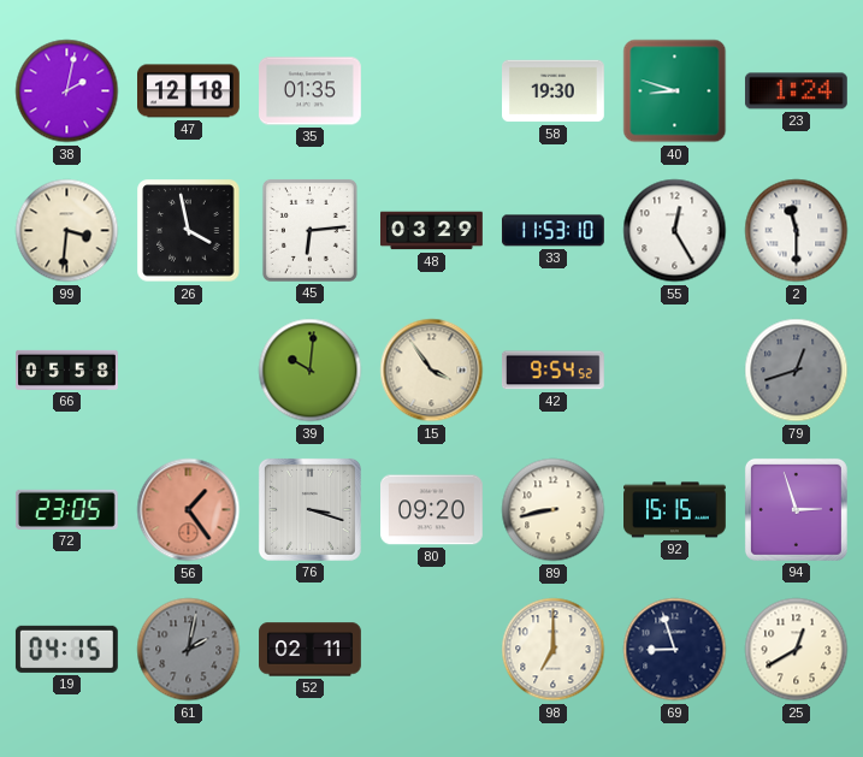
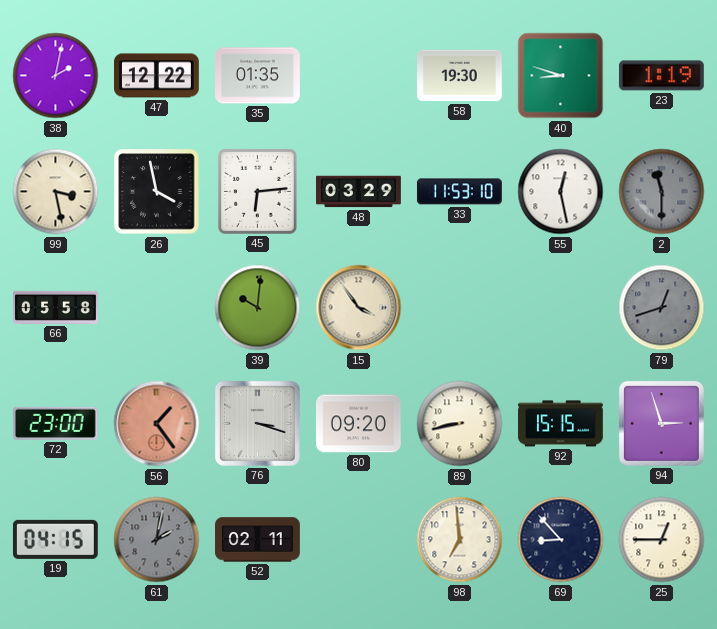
47: 12:18 -> 12:22 (157, 76)
23: 1:24 -> 1:19 (661, 76)
99: 3:31 -> 3:28 (56, 192)
55: 12:25 -> 12:28 (561, 192)
2 dial: white -> grey (662, 192)
42: 9:54 -> none (552, 371)
72: 23:05 -> 23:00 (55, 423)
98: 7:00 -> 6:59 (460, 540)
69: 8:57 -> 8:53 (561, 540)
25: 12:40 -> 12:45 (662, 540)
